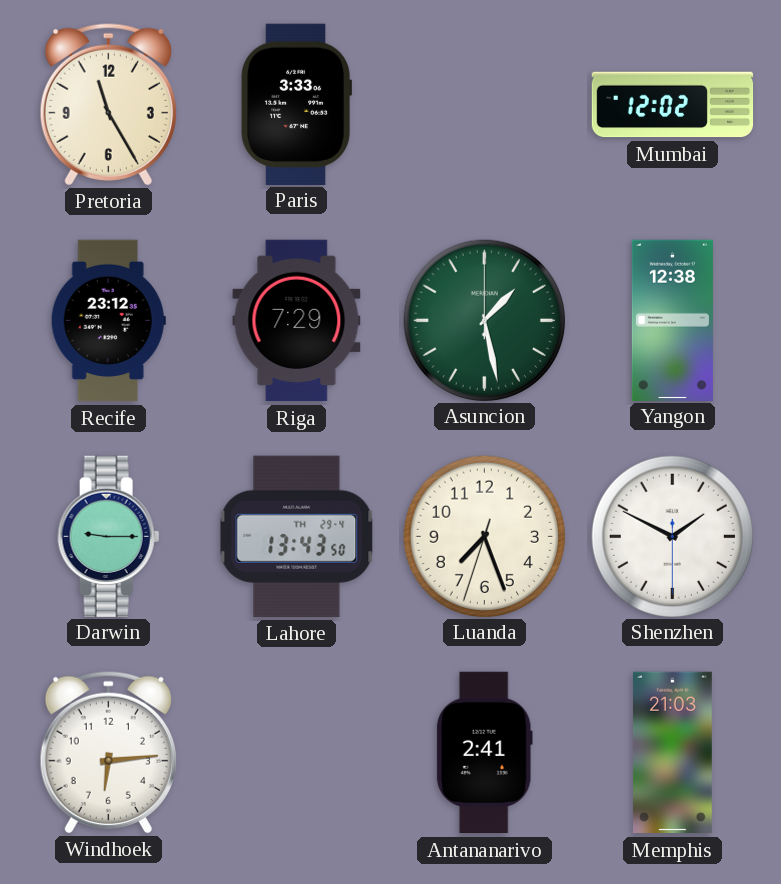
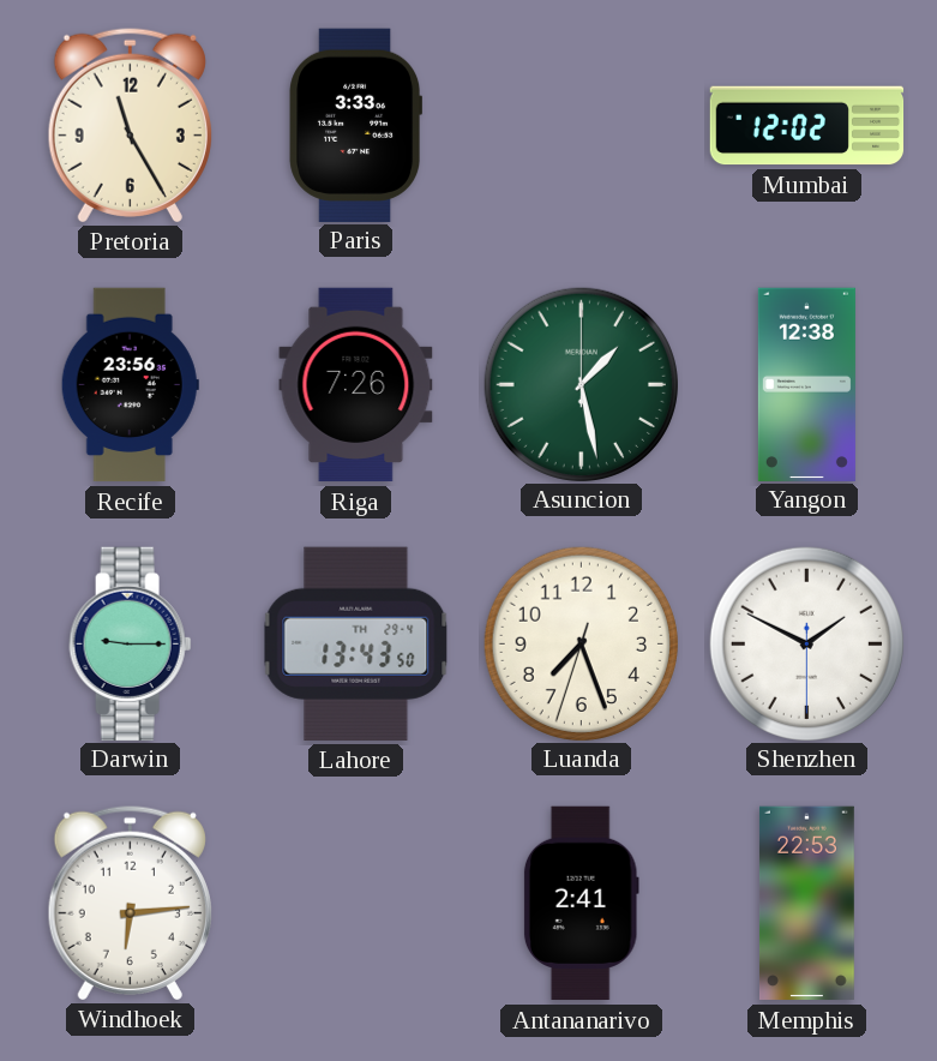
Recife: 23:12 -> 23:56 (130, 385)
Riga: 7:29 -> 7:26 (356, 385)
Memphis: 21:03 -> 22:53 (806, 904)
